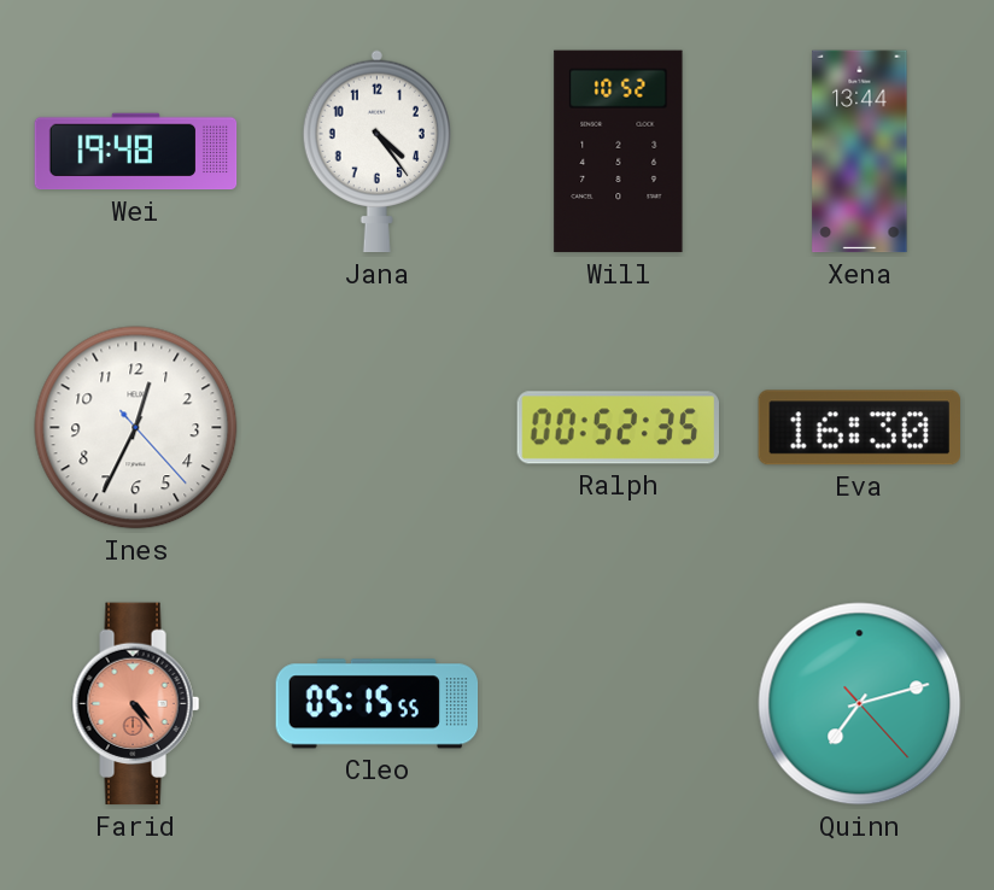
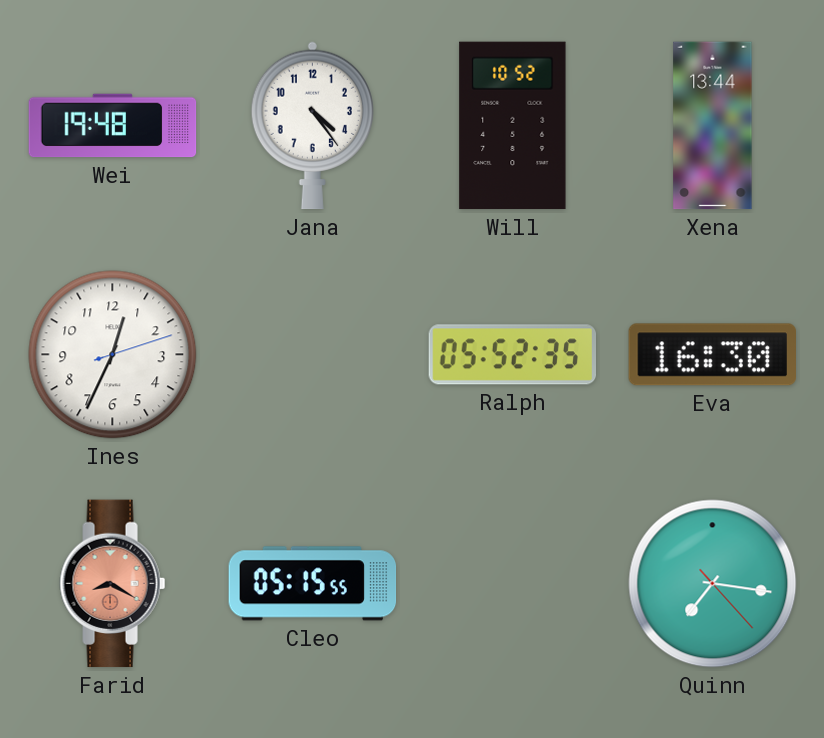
Ines: 12:34:23 -> 12:34:12 (113, 355)
Ralph: 00:52 -> 05:52 (513, 355)
Farid: 4:24 -> 8:20 (113, 584)
Quinn: 7:12 -> 7:16 (713, 584)
